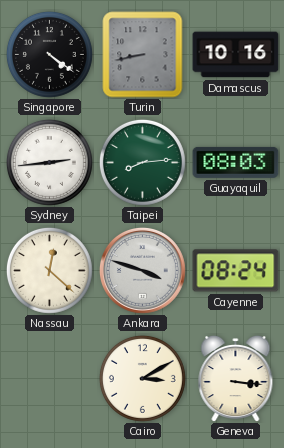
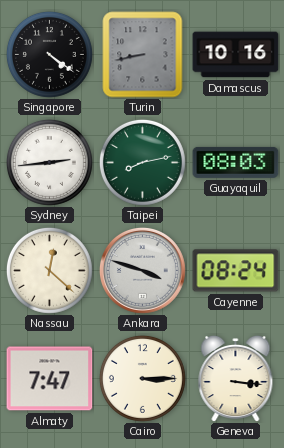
Taipei: 8:14 -> 8:13 (142, 162)
Almaty: none -> 7:47 (50, 379)
Cairo: 3:10 -> 3:15 (142, 378)
